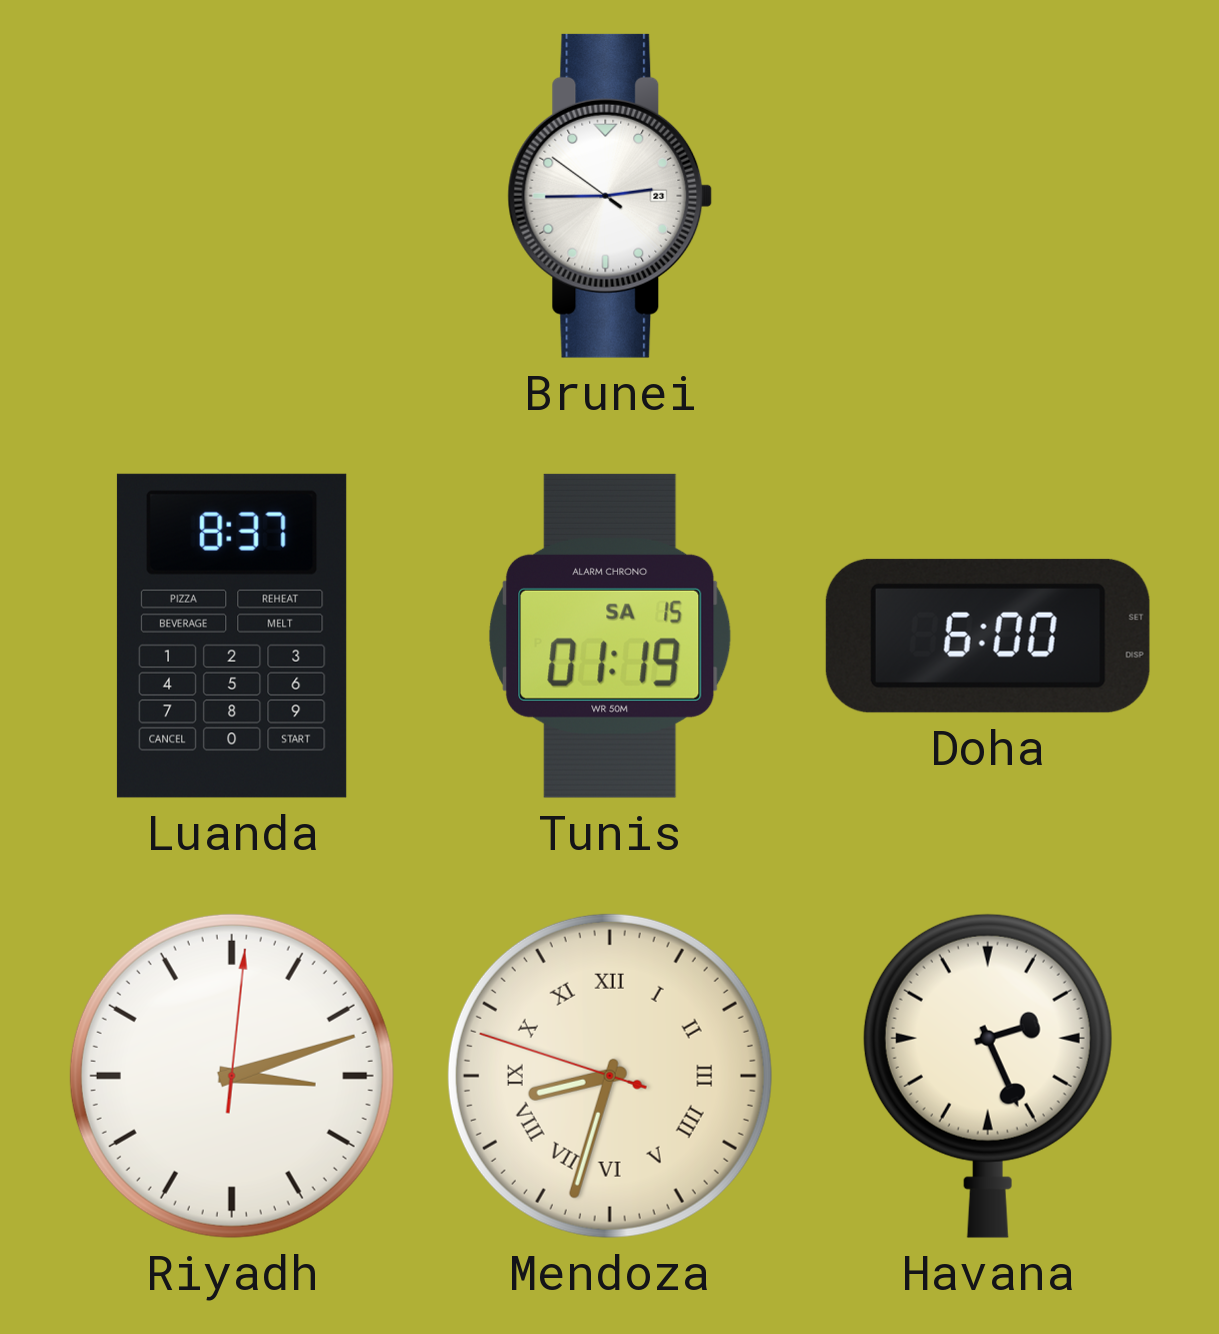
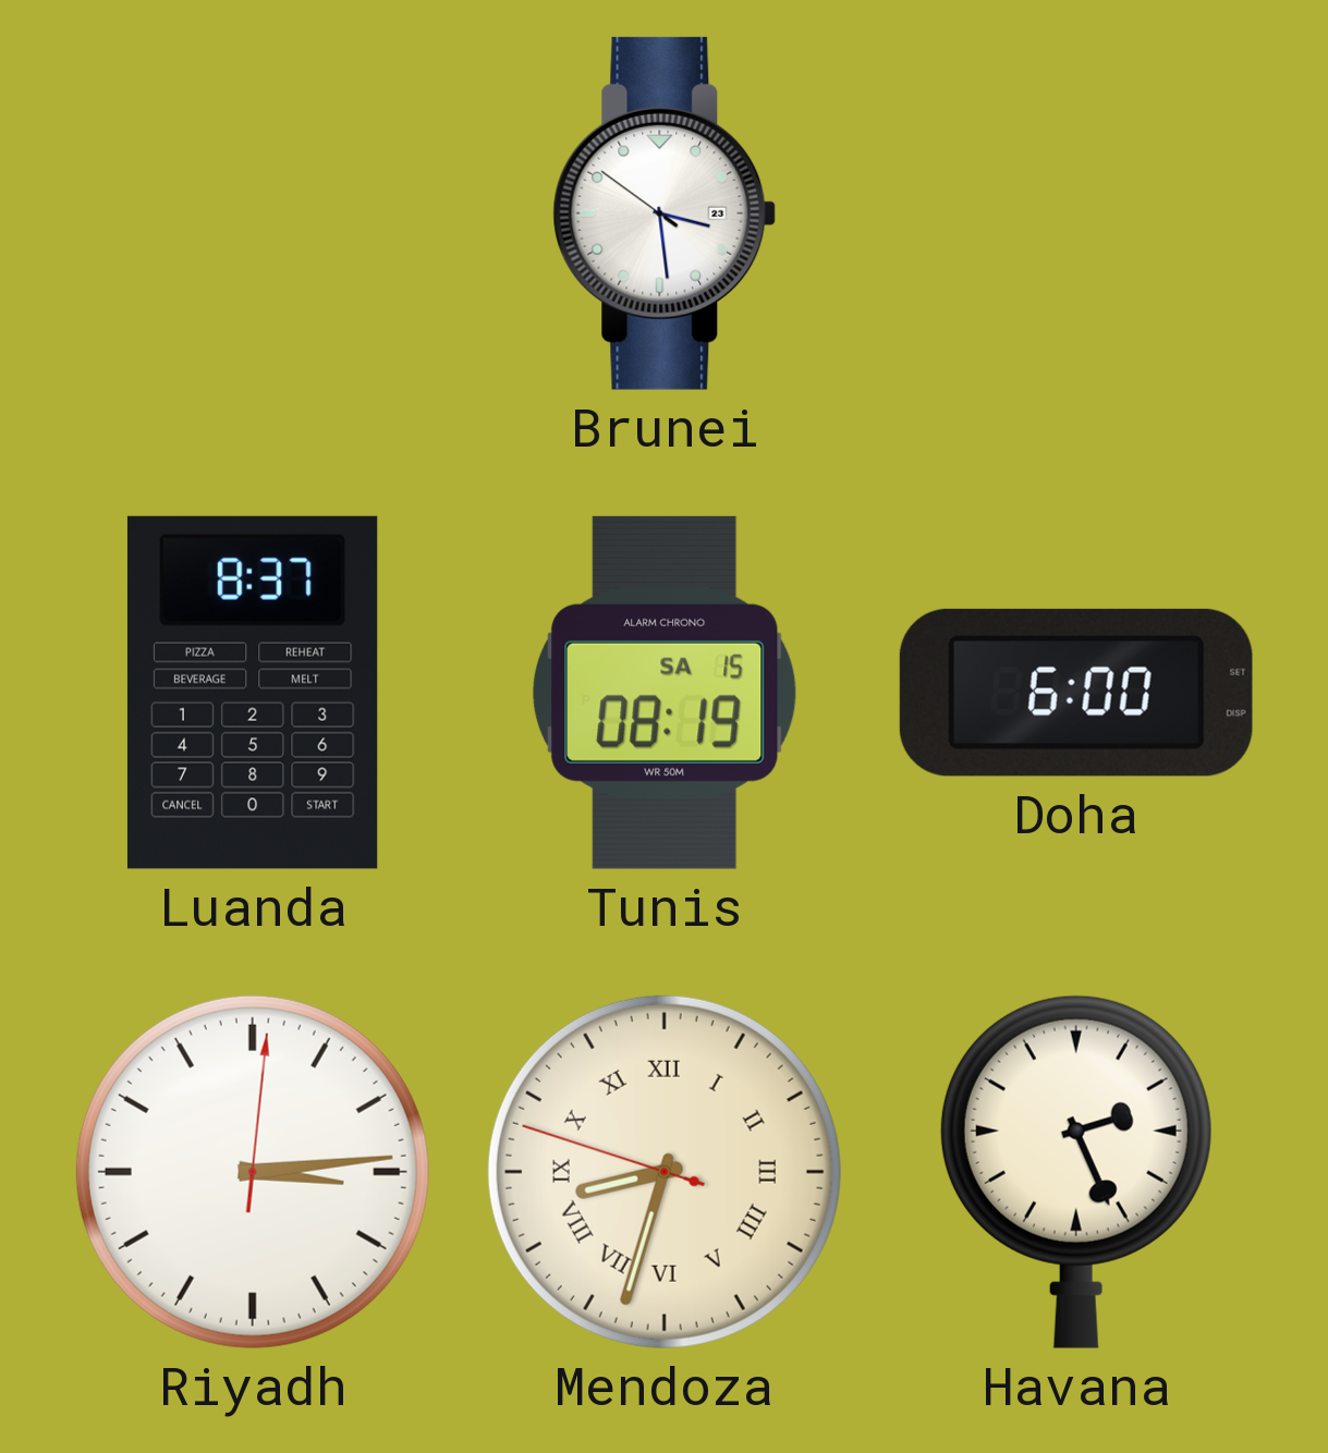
Brunei: 2:44 -> 3:28 (665, 213)
Tunis: 01:19 -> 08:19 (666, 693)
Riyadh: 3:12 -> 3:14 (253, 1172)
